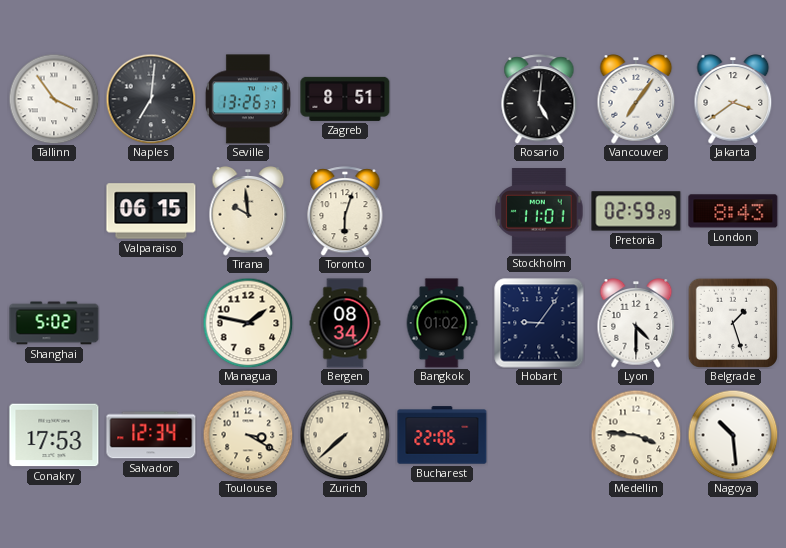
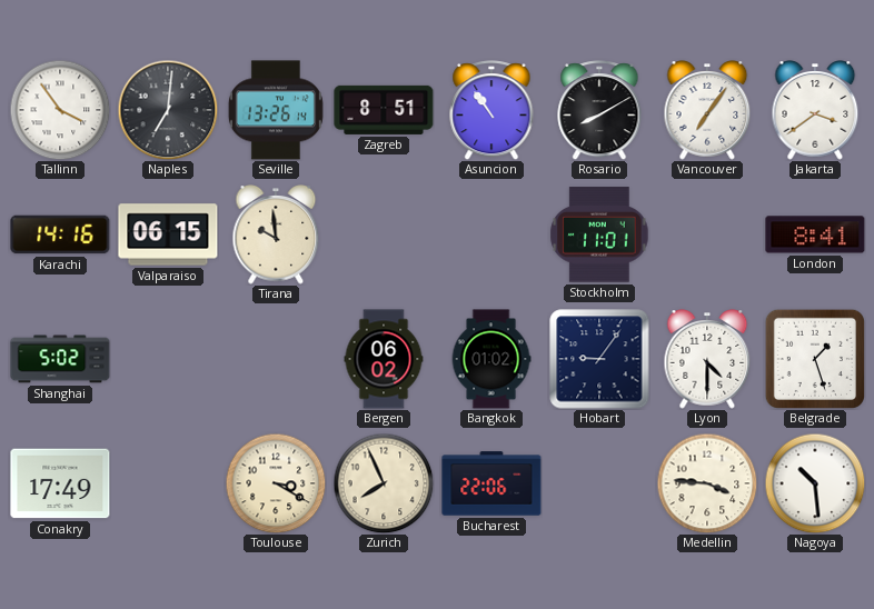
Seville: 13:26:37 -> 13:26:14 (276, 110)
Asuncion: none -> 10:54 (491, 110)
Rosario: 5:01 -> 8:10 (599, 110)
Karachi: none -> 14:16 (60, 234)
Toronto: 6:03 -> none (345, 211)
Pretoria: 02:59 -> none (636, 211)
London: 8:43 -> 8:41 (815, 234)
Managua: 1:47 -> none (248, 323)
Bergen: 08:34 -> 06:02 (384, 359)
Conakry: 17:53 -> 17:49 (60, 483)
Salvador: 12:34 -> none (151, 435)
Zurich: 7:38 -> 7:56 (384, 483)
